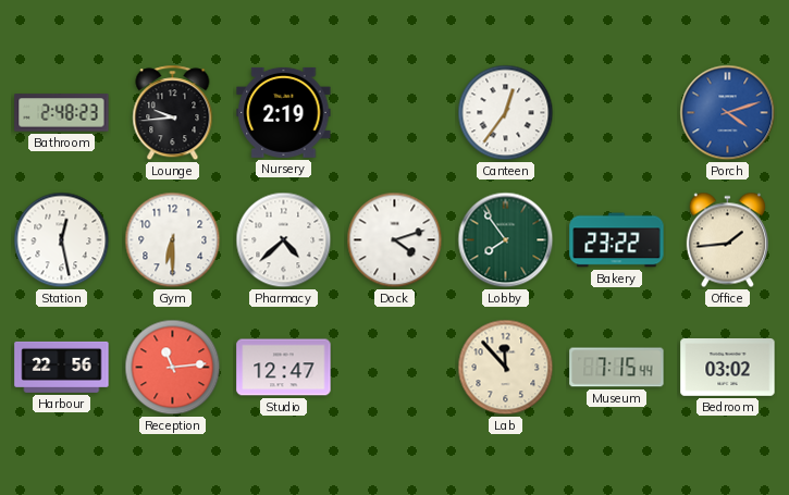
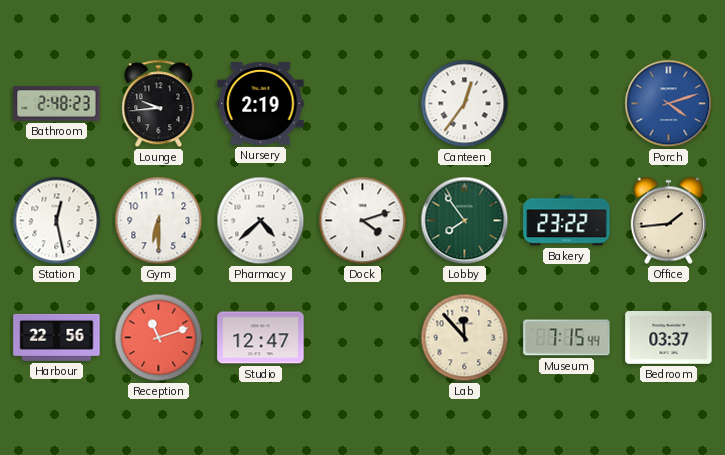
Reception: 11:14 -> 11:12 (159, 338)
Bedroom: 03:02 -> 03:37 (669, 338)
